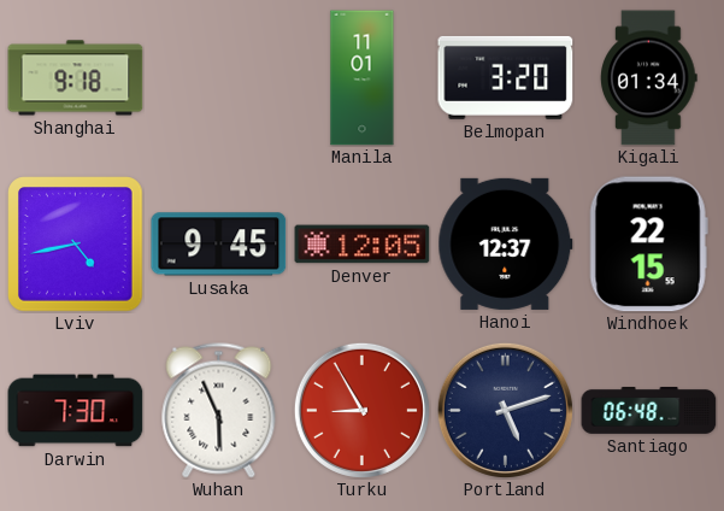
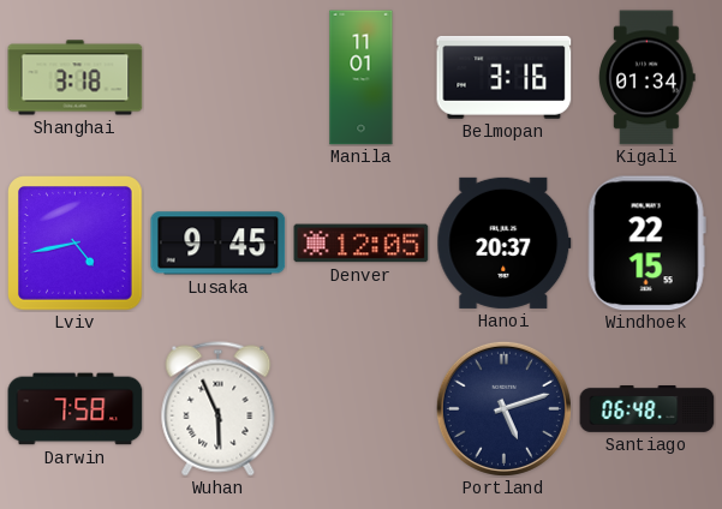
Shanghai: 9:18 -> 3:18 (76, 78)
Belmopan: 3:20 -> 3:16 (505, 77)
Hanoi: 12:37 -> 20:37 (505, 242)
Darwin: 7:30 -> 7:58 (76, 409)
Turku: 8:55 -> none (361, 410)
